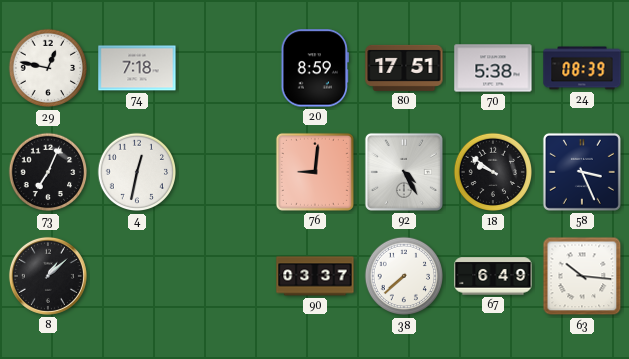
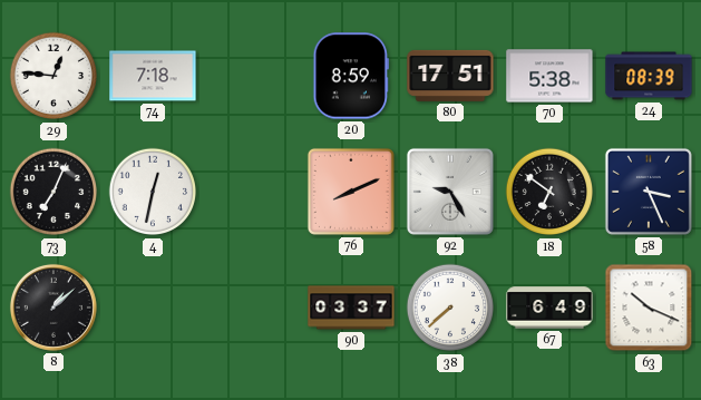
29: 12:47 -> 12:46 (53, 76)
76: 9:01 -> 8:11 (351, 192)
92: 4:25 -> 9:25 (450, 192)
18: 9:51 -> 6:51 (549, 192)
63: 10:16 -> 10:19 (649, 308)
